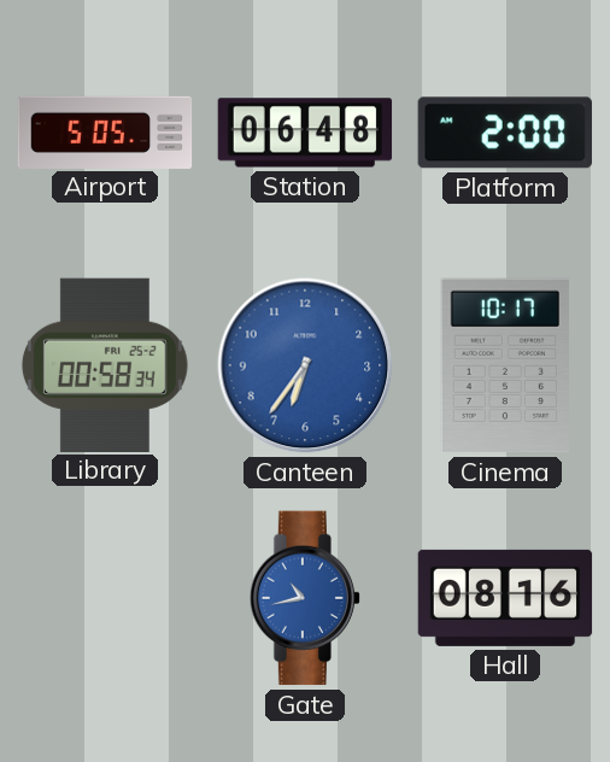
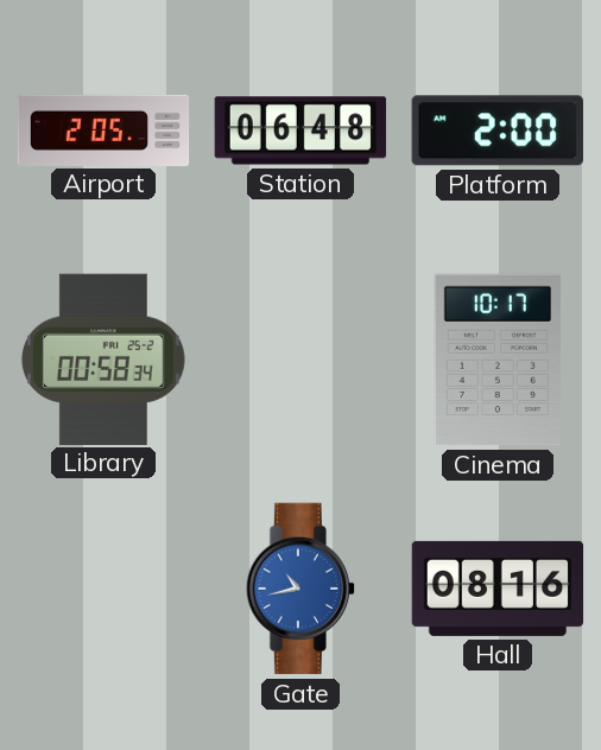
Airport: 5:05 -> 2:05 (103, 129)
Canteen: 6:36 -> none (305, 365)
